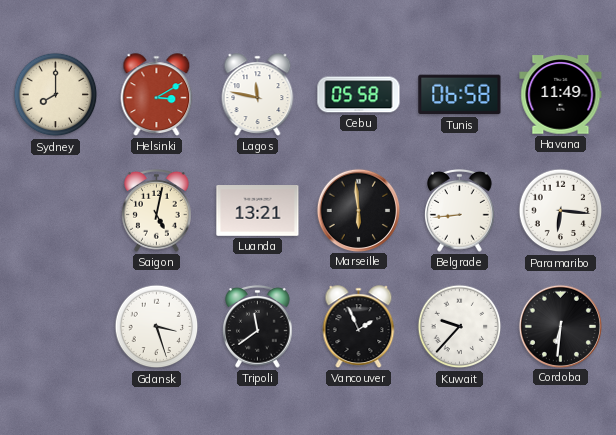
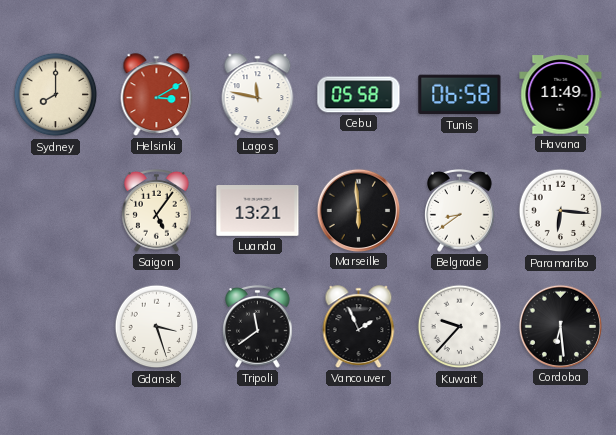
Saigon: 5:02 -> 5:06 (157, 210)
Belgrade: 8:44 -> 8:39 (460, 210)
Cordoba: 6:31 -> 6:29 (560, 326)
